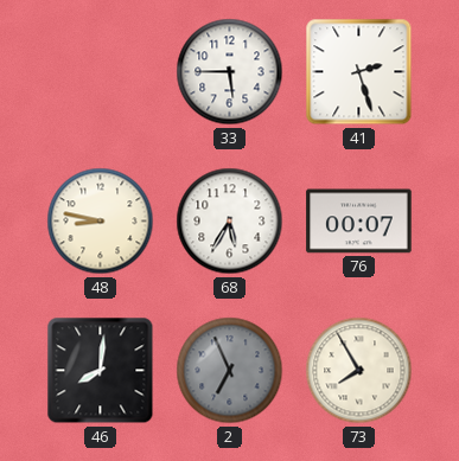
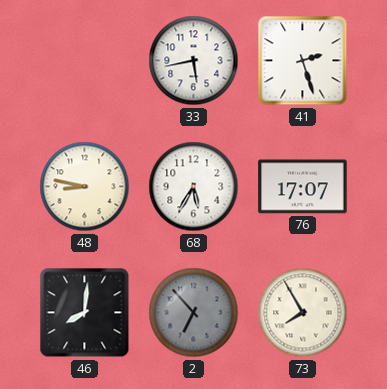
33: 5:45 -> 5:43 (194, 61)
76: 00:07 -> 17:07 (303, 187)
2: 6:56 -> 6:53 (194, 313)
